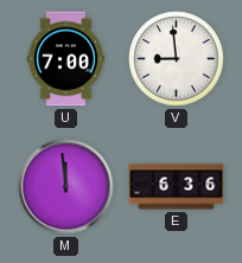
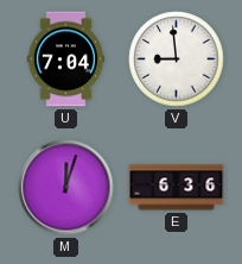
U: 7:00 -> 7:04 (65, 59)
M: 11:59 -> 12:03 (66, 188)
